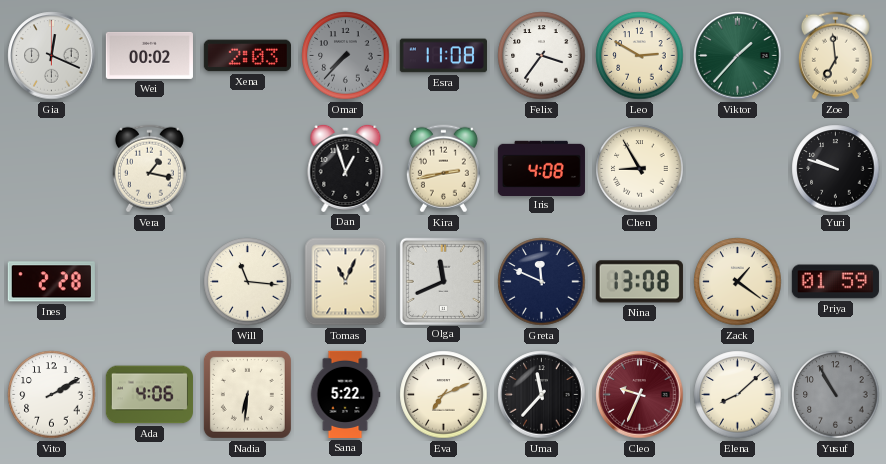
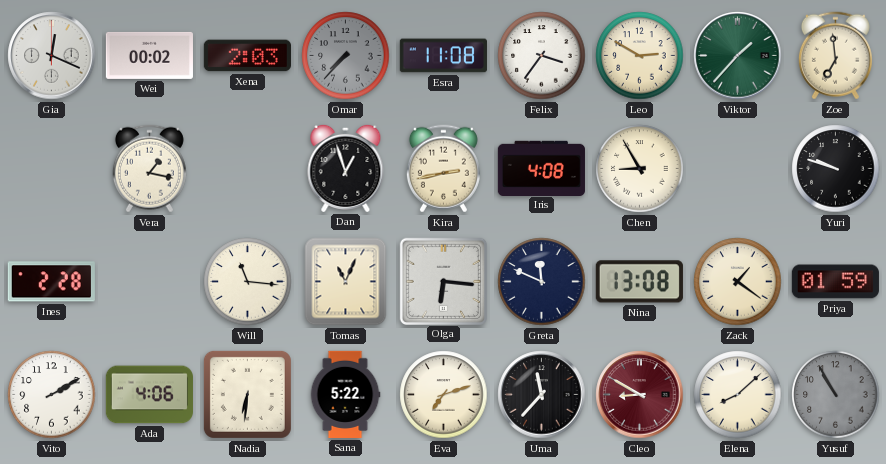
Olga: 11:41 -> 6:16 (443, 281)
Eva: 7:11 -> 7:12 (444, 395)
Cleo: 9:34 -> 8:50 (640, 395)
